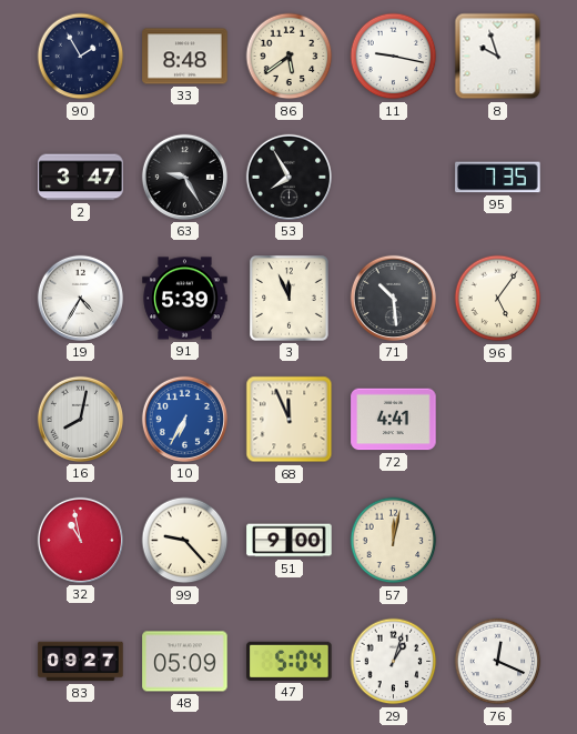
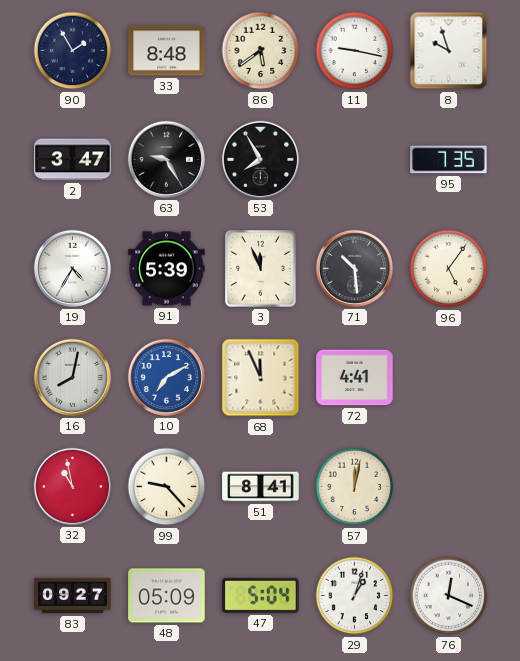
10: 6:35 -> 7:10 (166, 377)
51: 9:00 -> 8:41 (261, 487)
